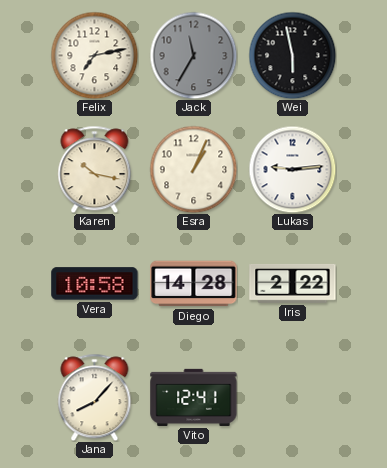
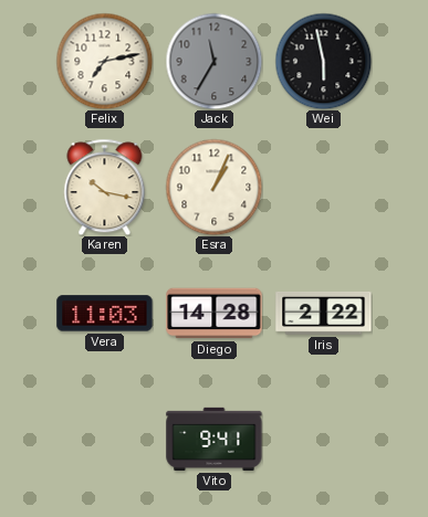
Lukas: 9:14 -> none (292, 169)
Vera: 10:58 -> 11:03 (105, 314)
Jana: 8:07 -> none (95, 397)
Vito: 12:41 -> 9:41 (215, 439)
